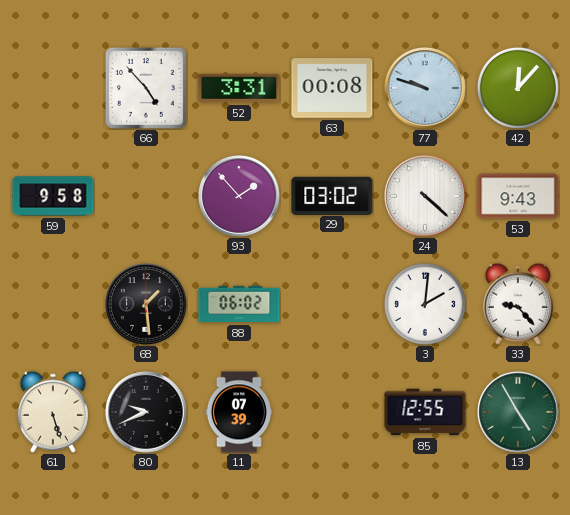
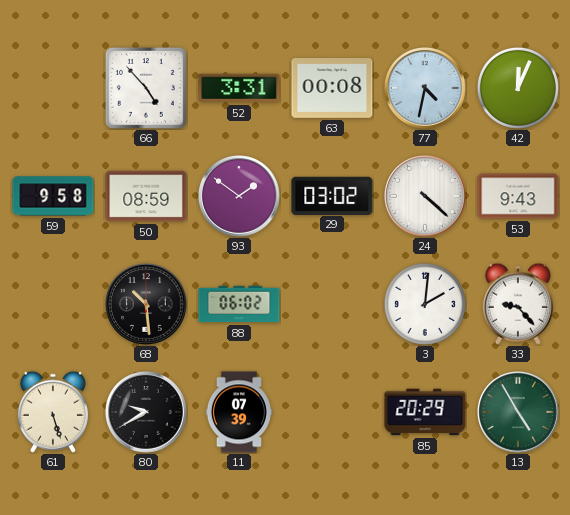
77: 9:48 -> 4:32 (426, 89)
42: 12:07 -> 12:04 (518, 88)
50: none -> 08:59 (146, 196)
93: 1:53 -> 1:51 (240, 197)
68: 1:29 -> 10:29 (147, 305)
80: 9:41 -> 9:40 (147, 413)
85: 12:55 -> 20:29 (425, 412)
